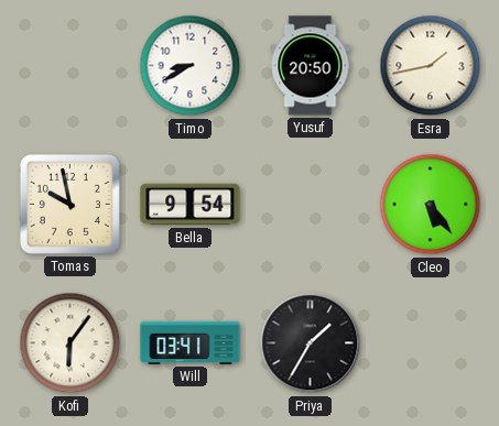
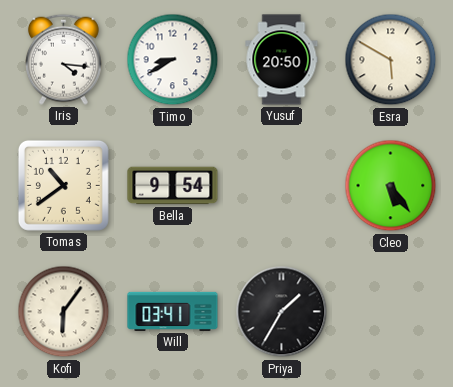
Iris: none -> 4:16 (63, 59)
Esra: 1:43 -> 5:50 (391, 60)
Tomas: 9:58 -> 10:39 (63, 185)
